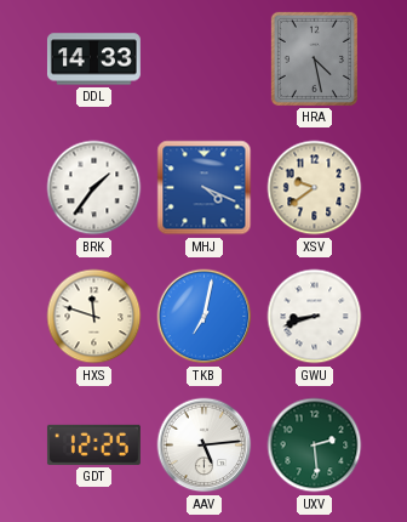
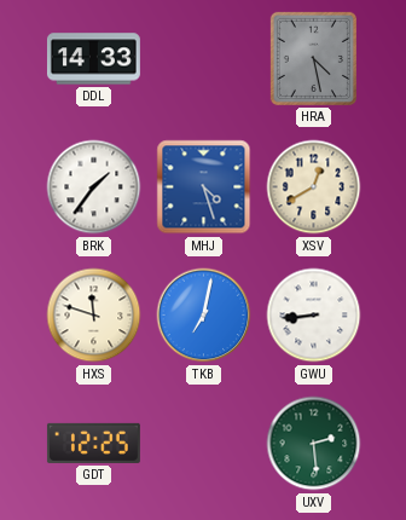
MHJ: 4:19 -> 4:27 (204, 187)
XSV: 9:39 -> 12:40 (314, 187)
GWU: 8:42 -> 8:44 (314, 316)
AAV: 5:14 -> none (205, 446)
